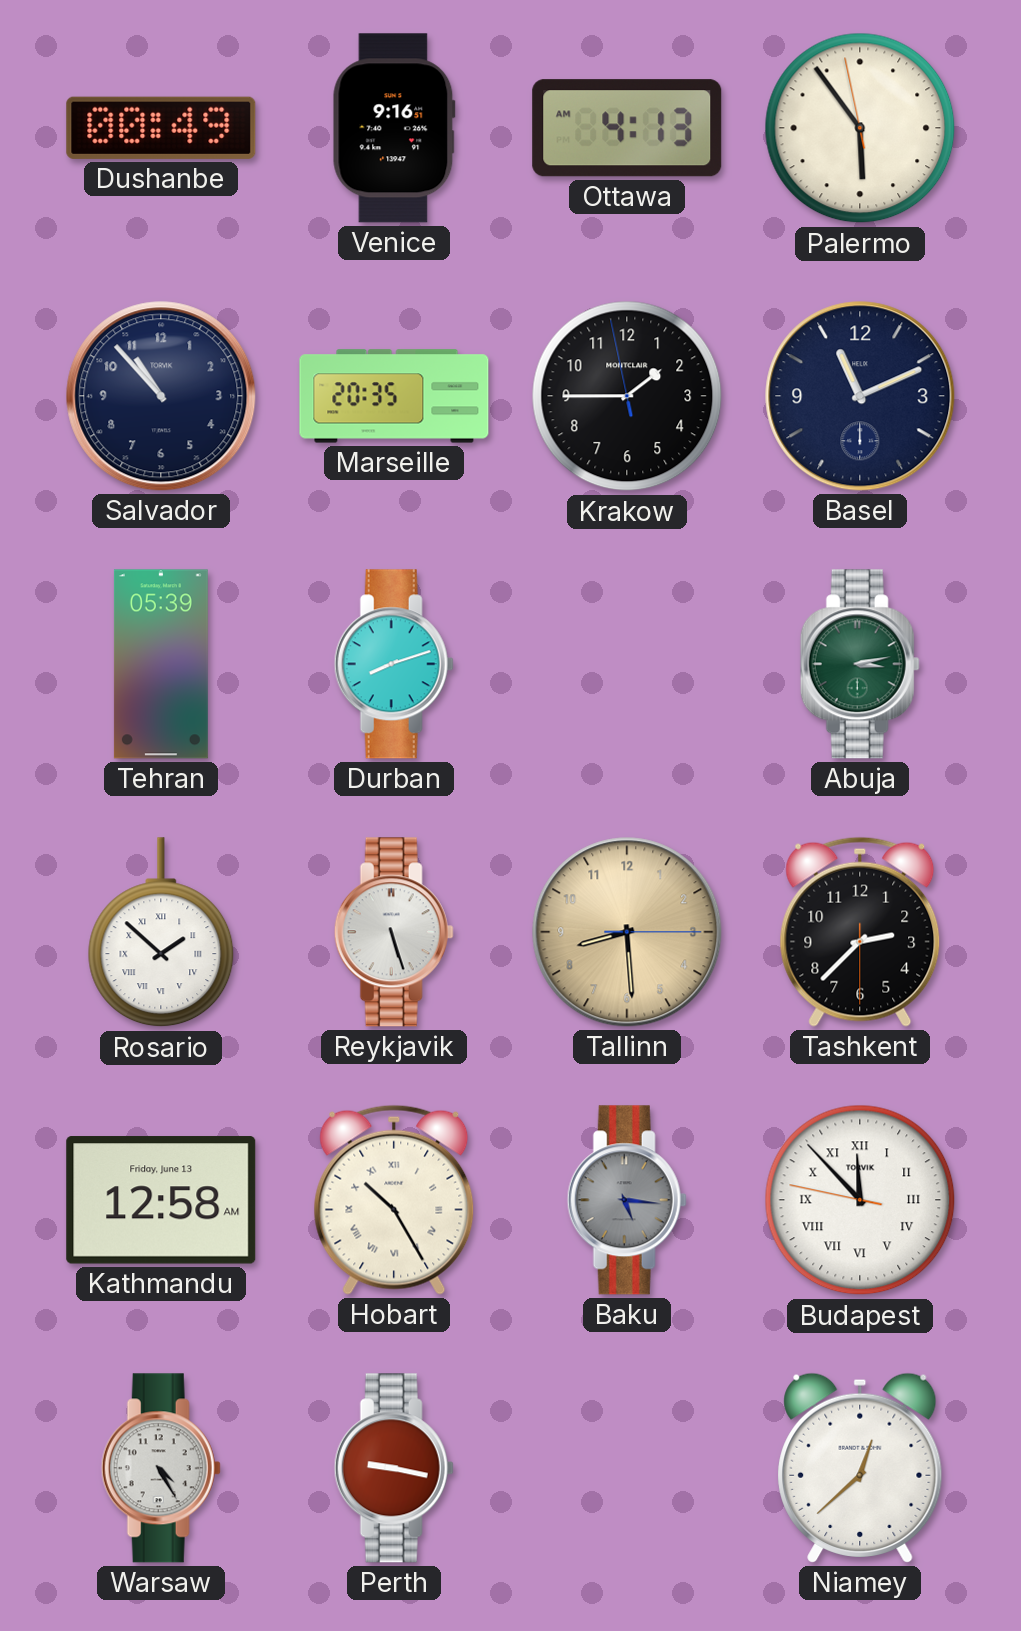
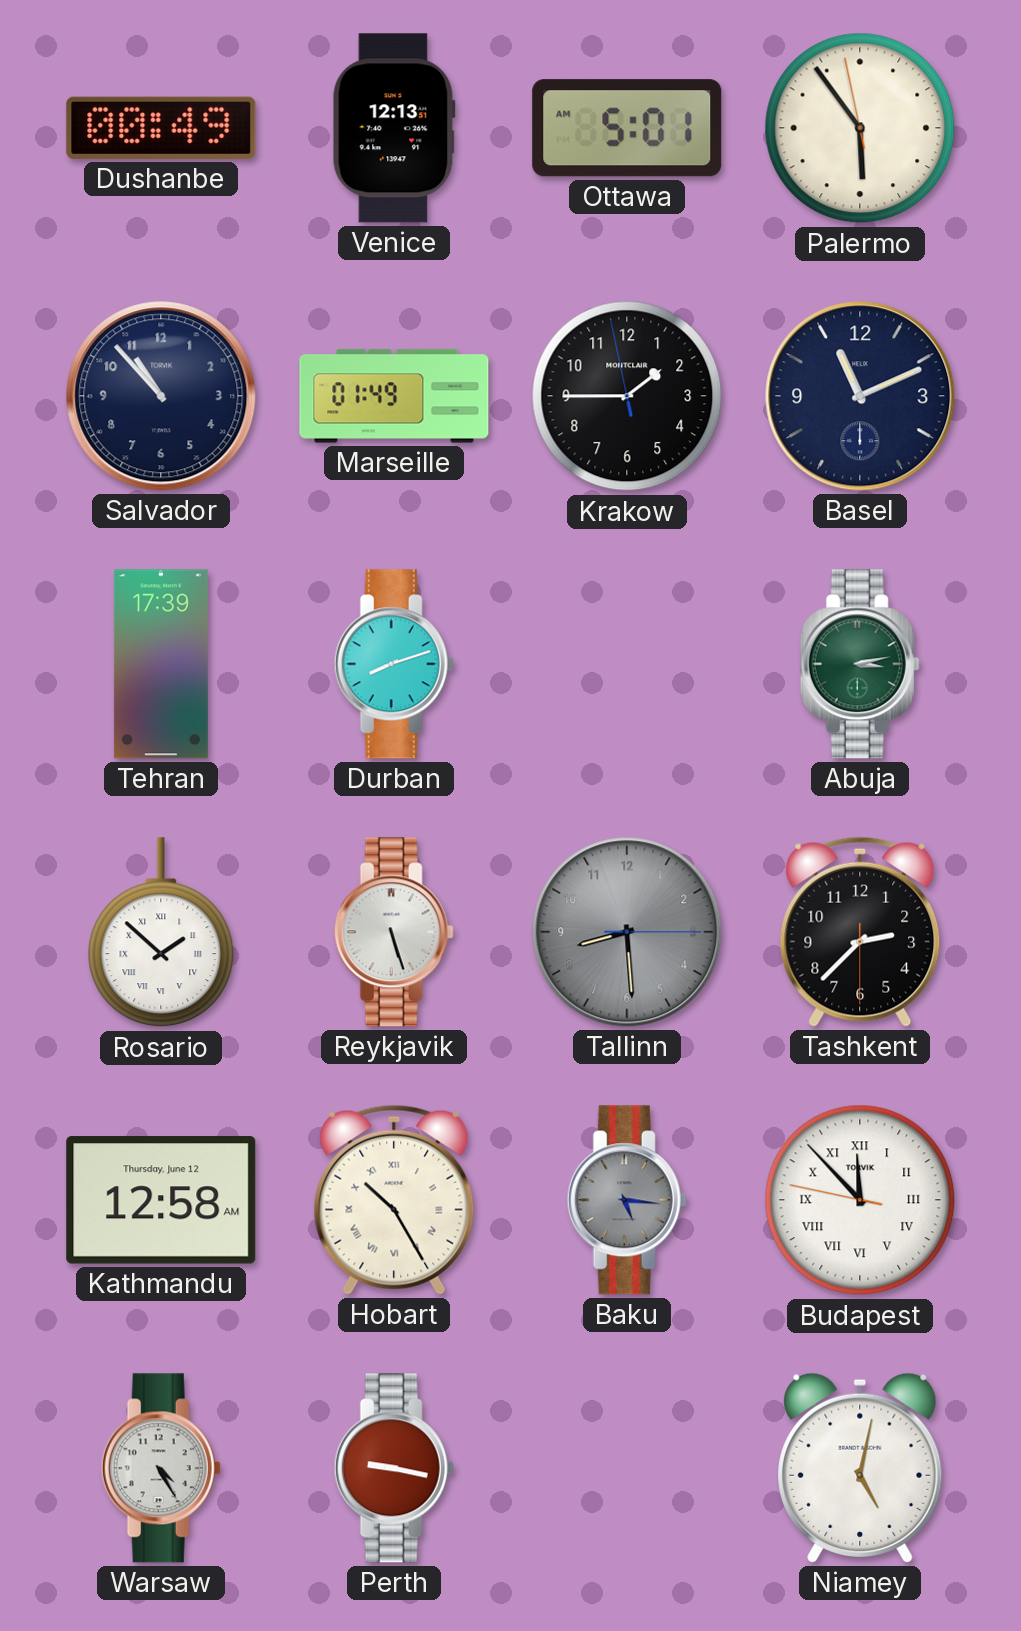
Venice: 9:16 -> 12:13 (394, 128)
Ottawa: 4:13 -> 5:01 (627, 128)
Marseille: 20:35 -> 01:49 (394, 396)
Tehran: 05:39 -> 17:39 (161, 664)
Tallinn dial: champagne -> grey (627, 932)
Kathmandu date: Friday, June 13 -> Thursday, June 12 (161, 1200)
Niamey: 12:38 -> 5:02 (860, 1468)
